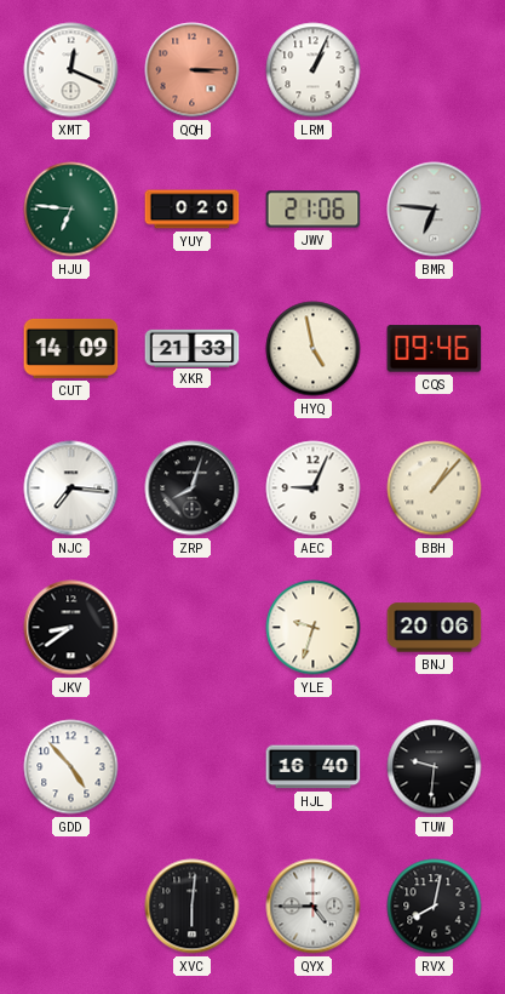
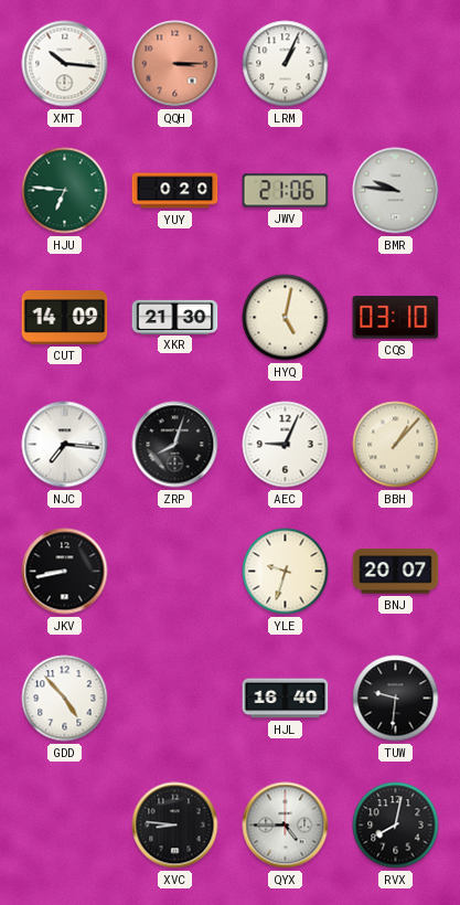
XMT: 12:19 -> 10:16 (65, 64)
BMR: 6:46 -> 9:46 (396, 191)
XKR: 21:33 -> 21:30 (175, 317)
HYQ: 4:58 -> 5:02 (286, 318)
CQS: 09:46 -> 03:10 (396, 318)
JKV: 8:39 -> 8:43 (65, 572)
BNJ: 20:06 -> 20:07 (396, 572)
XVC: 6:01 -> 8:46 (175, 826)
